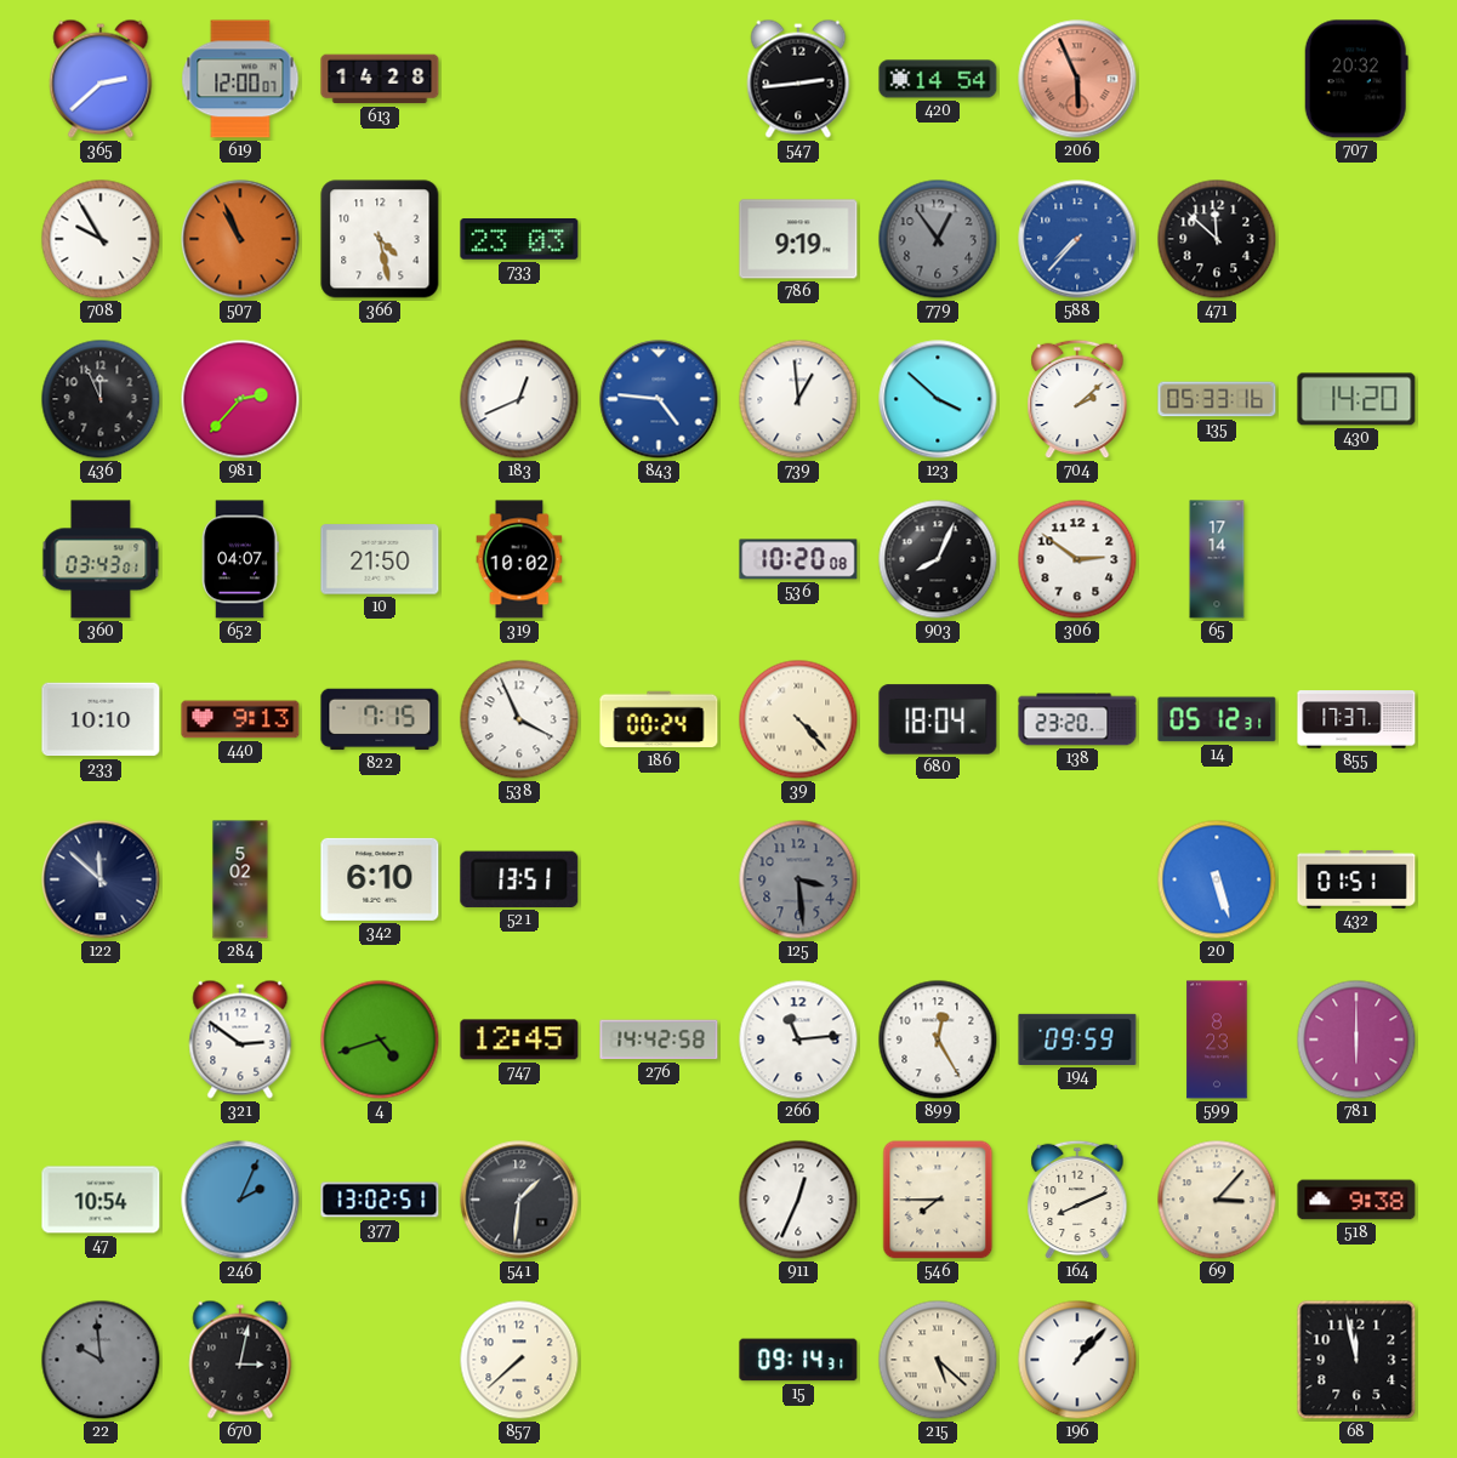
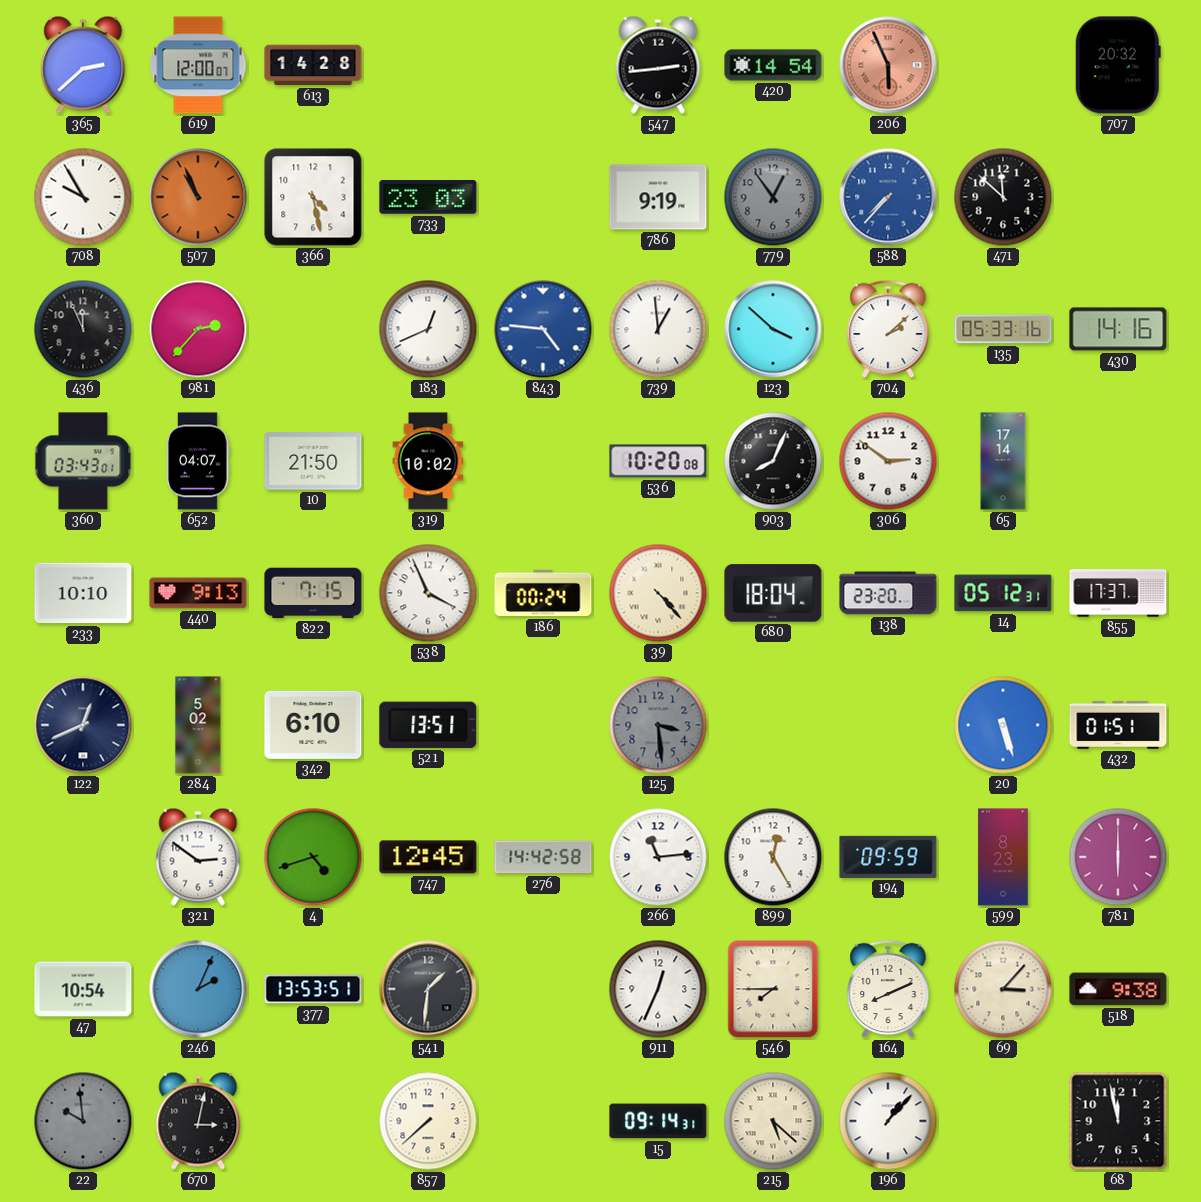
430: 14:20 -> 14:16 (1118, 329)
122: 11:52 -> 12:41 (83, 725)
377: 13:02 -> 13:53 (313, 989)
